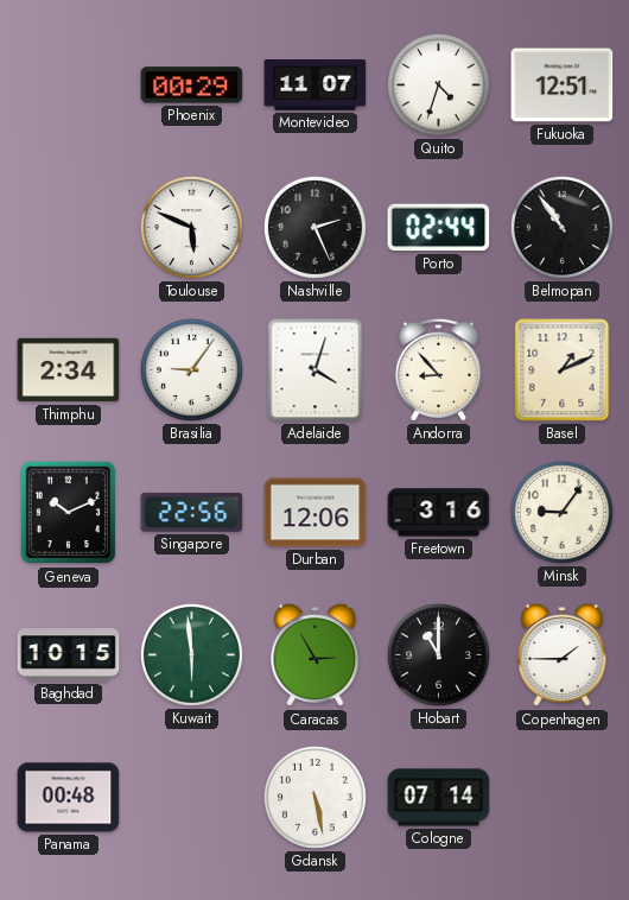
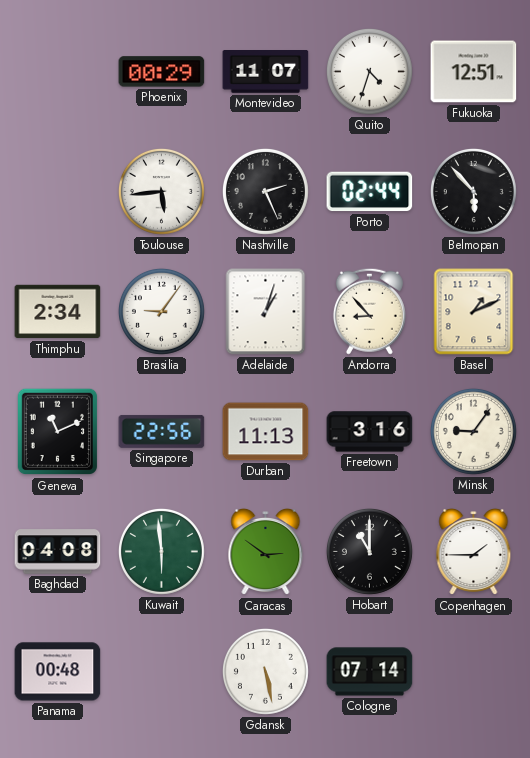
Toulouse: 5:49 -> 5:44 (161, 191)
Belmopan: 10:54 -> 5:53 (473, 191)
Adelaide: 4:03 -> 1:03 (266, 312)
Geneva: 10:11 -> 11:11 (58, 432)
Durban: 12:06 -> 11:13 (266, 432)
Baghdad: 10:15 -> 04:08 (58, 552)
Caracas: 2:55 -> 2:51 (266, 552)
